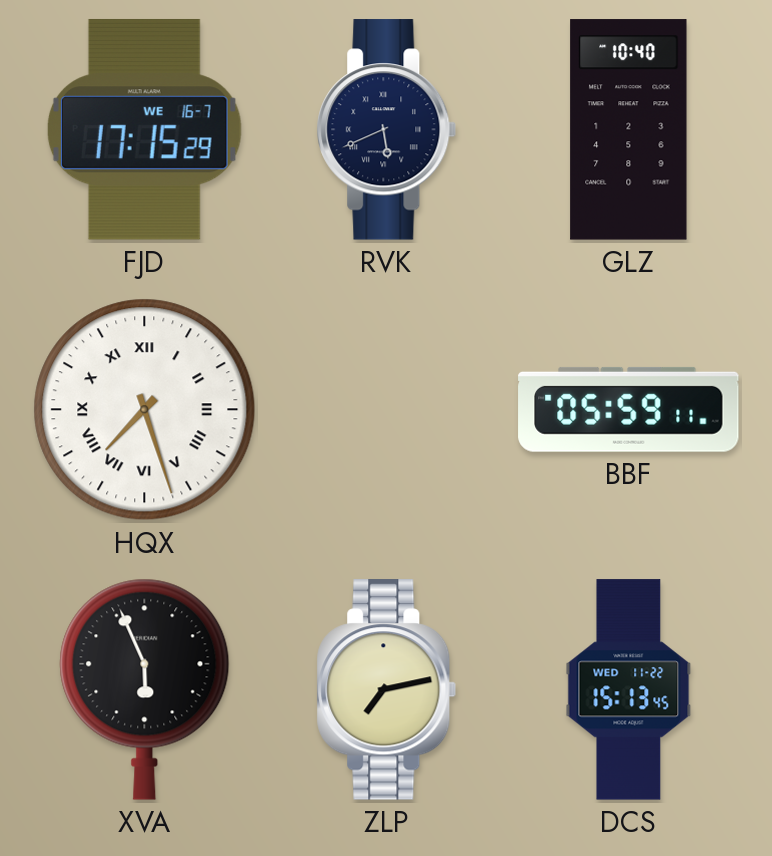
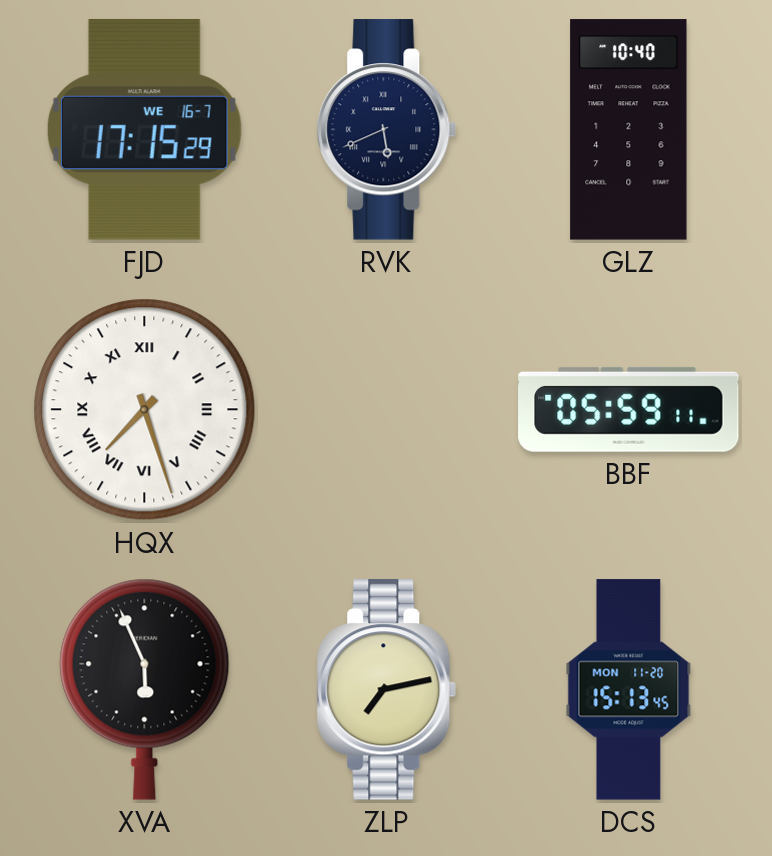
DCS date: WED 11-22 -> MON 11-20 (629, 690)
